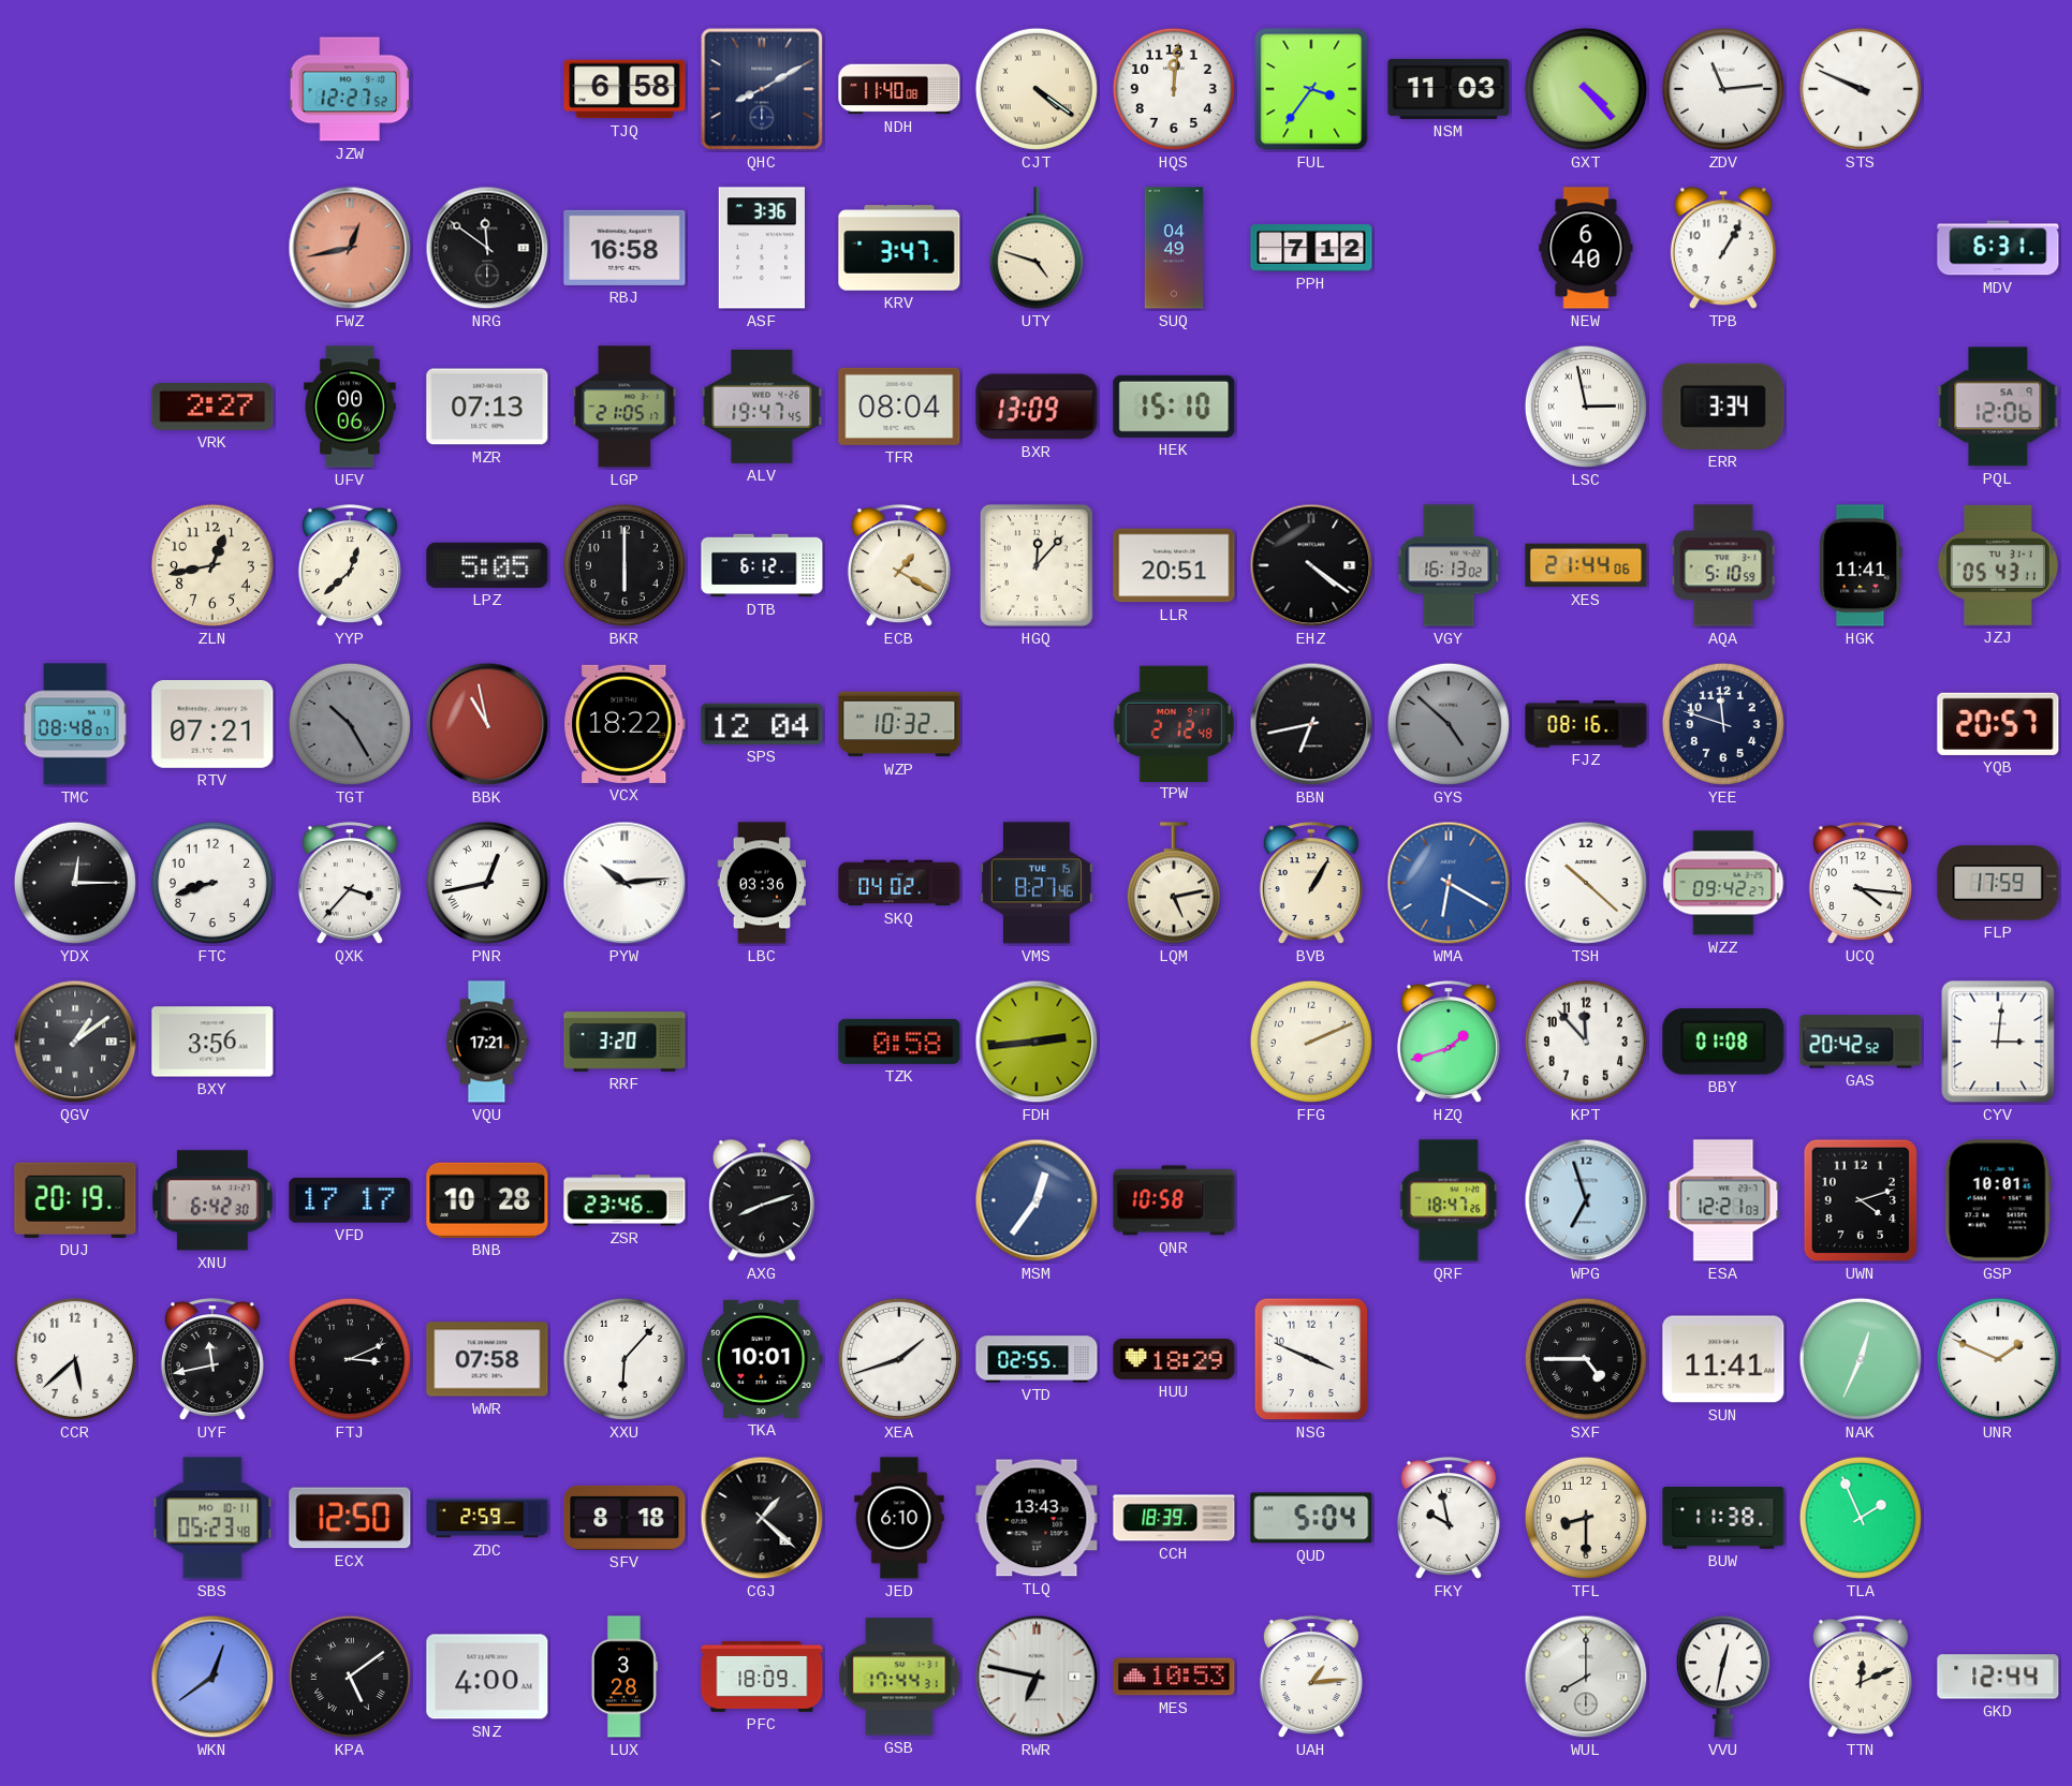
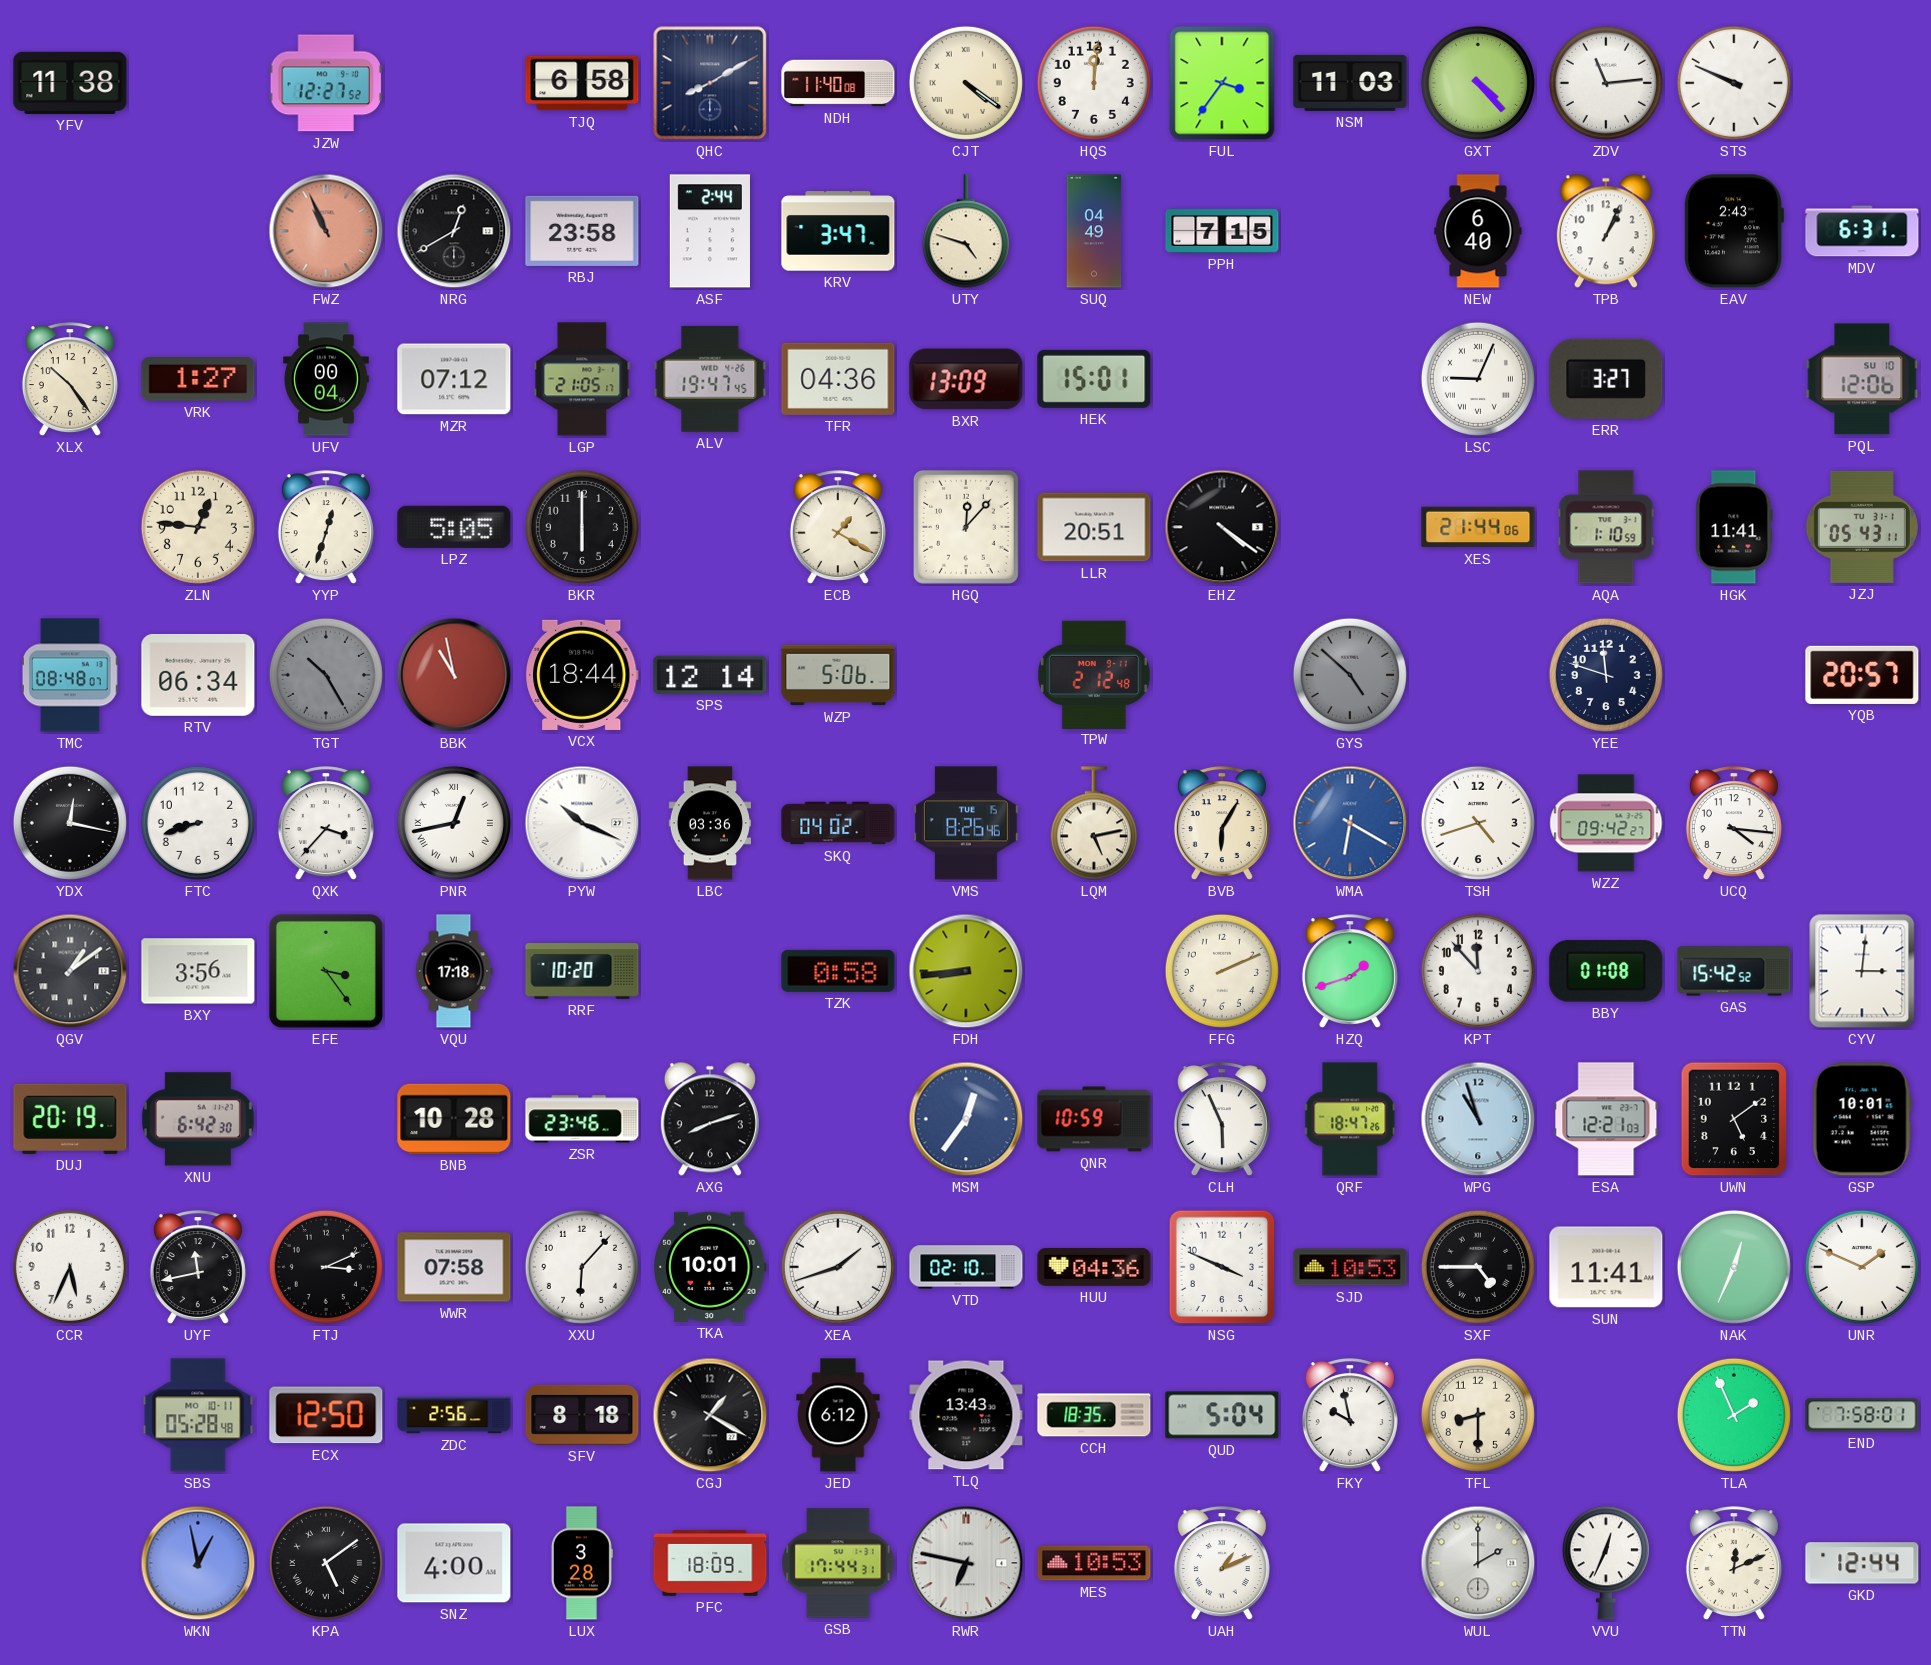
YFV: none -> 11:38 (70, 83)
FWZ: 12:43 -> 10:56 (326, 231)
NRG: 11:51 -> 12:40 (454, 231)
RBJ: 16:58 -> 23:58 (582, 231)
ASF: 3:36 -> 2:44 (710, 231)
PPH: 7:12 -> 7:15 (1222, 231)
TPB: 1:05 -> 1:04 (1606, 231)
EAV: none -> 2:43 (1734, 231)
XLX: none -> 10:24 (70, 380)
VRK: 2:27 -> 1:27 (198, 380)
UFV: 00:06 -> 00:04 (326, 379)
MZR: 07:13 -> 07:12 (454, 379)
TFR: 08:04 -> 04:36 (838, 379)
HEK: 15:10 -> 15:01 (1094, 379)
LSC: 2:58 -> 9:04 (1478, 379)
ERR: 3:34 -> 3:27 (1606, 379)
PQL date: SA 9 -> SU 10 (1862, 379)
ZLN: 12:43 -> 12:46 (198, 527)
YYP: 12:38 -> 12:33 (326, 528)
DTB: 6:12 -> none (762, 565)
VGY: 16:13 -> none (1449, 565)
AQA: 5:10 -> 1:10 (1606, 527)
RTV: 07:21 -> 06:34 (198, 675)
VCX: 18:22 -> 18:44 (582, 675)
SPS: 12:04 -> 12:14 (710, 675)
WZP: 10:32 -> 5:06 (838, 675)
BBN: 6:43 -> none (1311, 724)
FJZ: 08:16 -> none (1586, 724)
YDX: 12:15 -> 12:17 (70, 823)
PYW: 10:14 -> 10:19 (582, 823)
VMS: 8:27 -> 8:26 (967, 823)
BVB: 1:05 -> 6:05 (1222, 824)
TSH: 10:22 -> 4:42 (1478, 823)
FLP: 17:59 -> none (1998, 883)
EFE: none -> 3:24 (326, 971)
VQU: 17:21 -> 17:18 (454, 971)
RRF: 3:20 -> 10:20 (582, 971)
FDH: 2:44 -> 8:44 (966, 971)
GAS: 20:42 -> 15:42 (1734, 971)
VFD: 17:17 -> none (350, 1200)
QNR: 10:58 -> 10:59 (1094, 1119)
CLH: none -> 5:56 (1222, 1120)
WPG: 6:57 -> 10:57 (1478, 1119)
UWN: 4:12 -> 5:09 (1734, 1119)
CCR: 5:38 -> 5:34 (70, 1267)
VTD: 02:55 -> 02:10 (966, 1267)
HUU: 18:29 -> 04:36 (1094, 1267)
SJD: none -> 10:53 (1350, 1267)
SBS: 05:23 -> 05:28 (198, 1415)
ZDC: 2:59 -> 2:56 (454, 1415)
CGJ: 1:22 -> 1:20 (710, 1415)
JED: 6:10 -> 6:12 (838, 1415)
CCH: 18:39 -> 18:35 (1094, 1415)
BUW: 11:38 -> none (1723, 1519)
END: none -> 7:58 (1862, 1415)
WKN: 12:39 -> 12:58 (198, 1563)
UAH: 1:14 -> 1:11 (1222, 1564)
WUL: 8:00 -> 2:00 (1478, 1563)
VVU: 12:32 -> 12:34 (1606, 1563)
